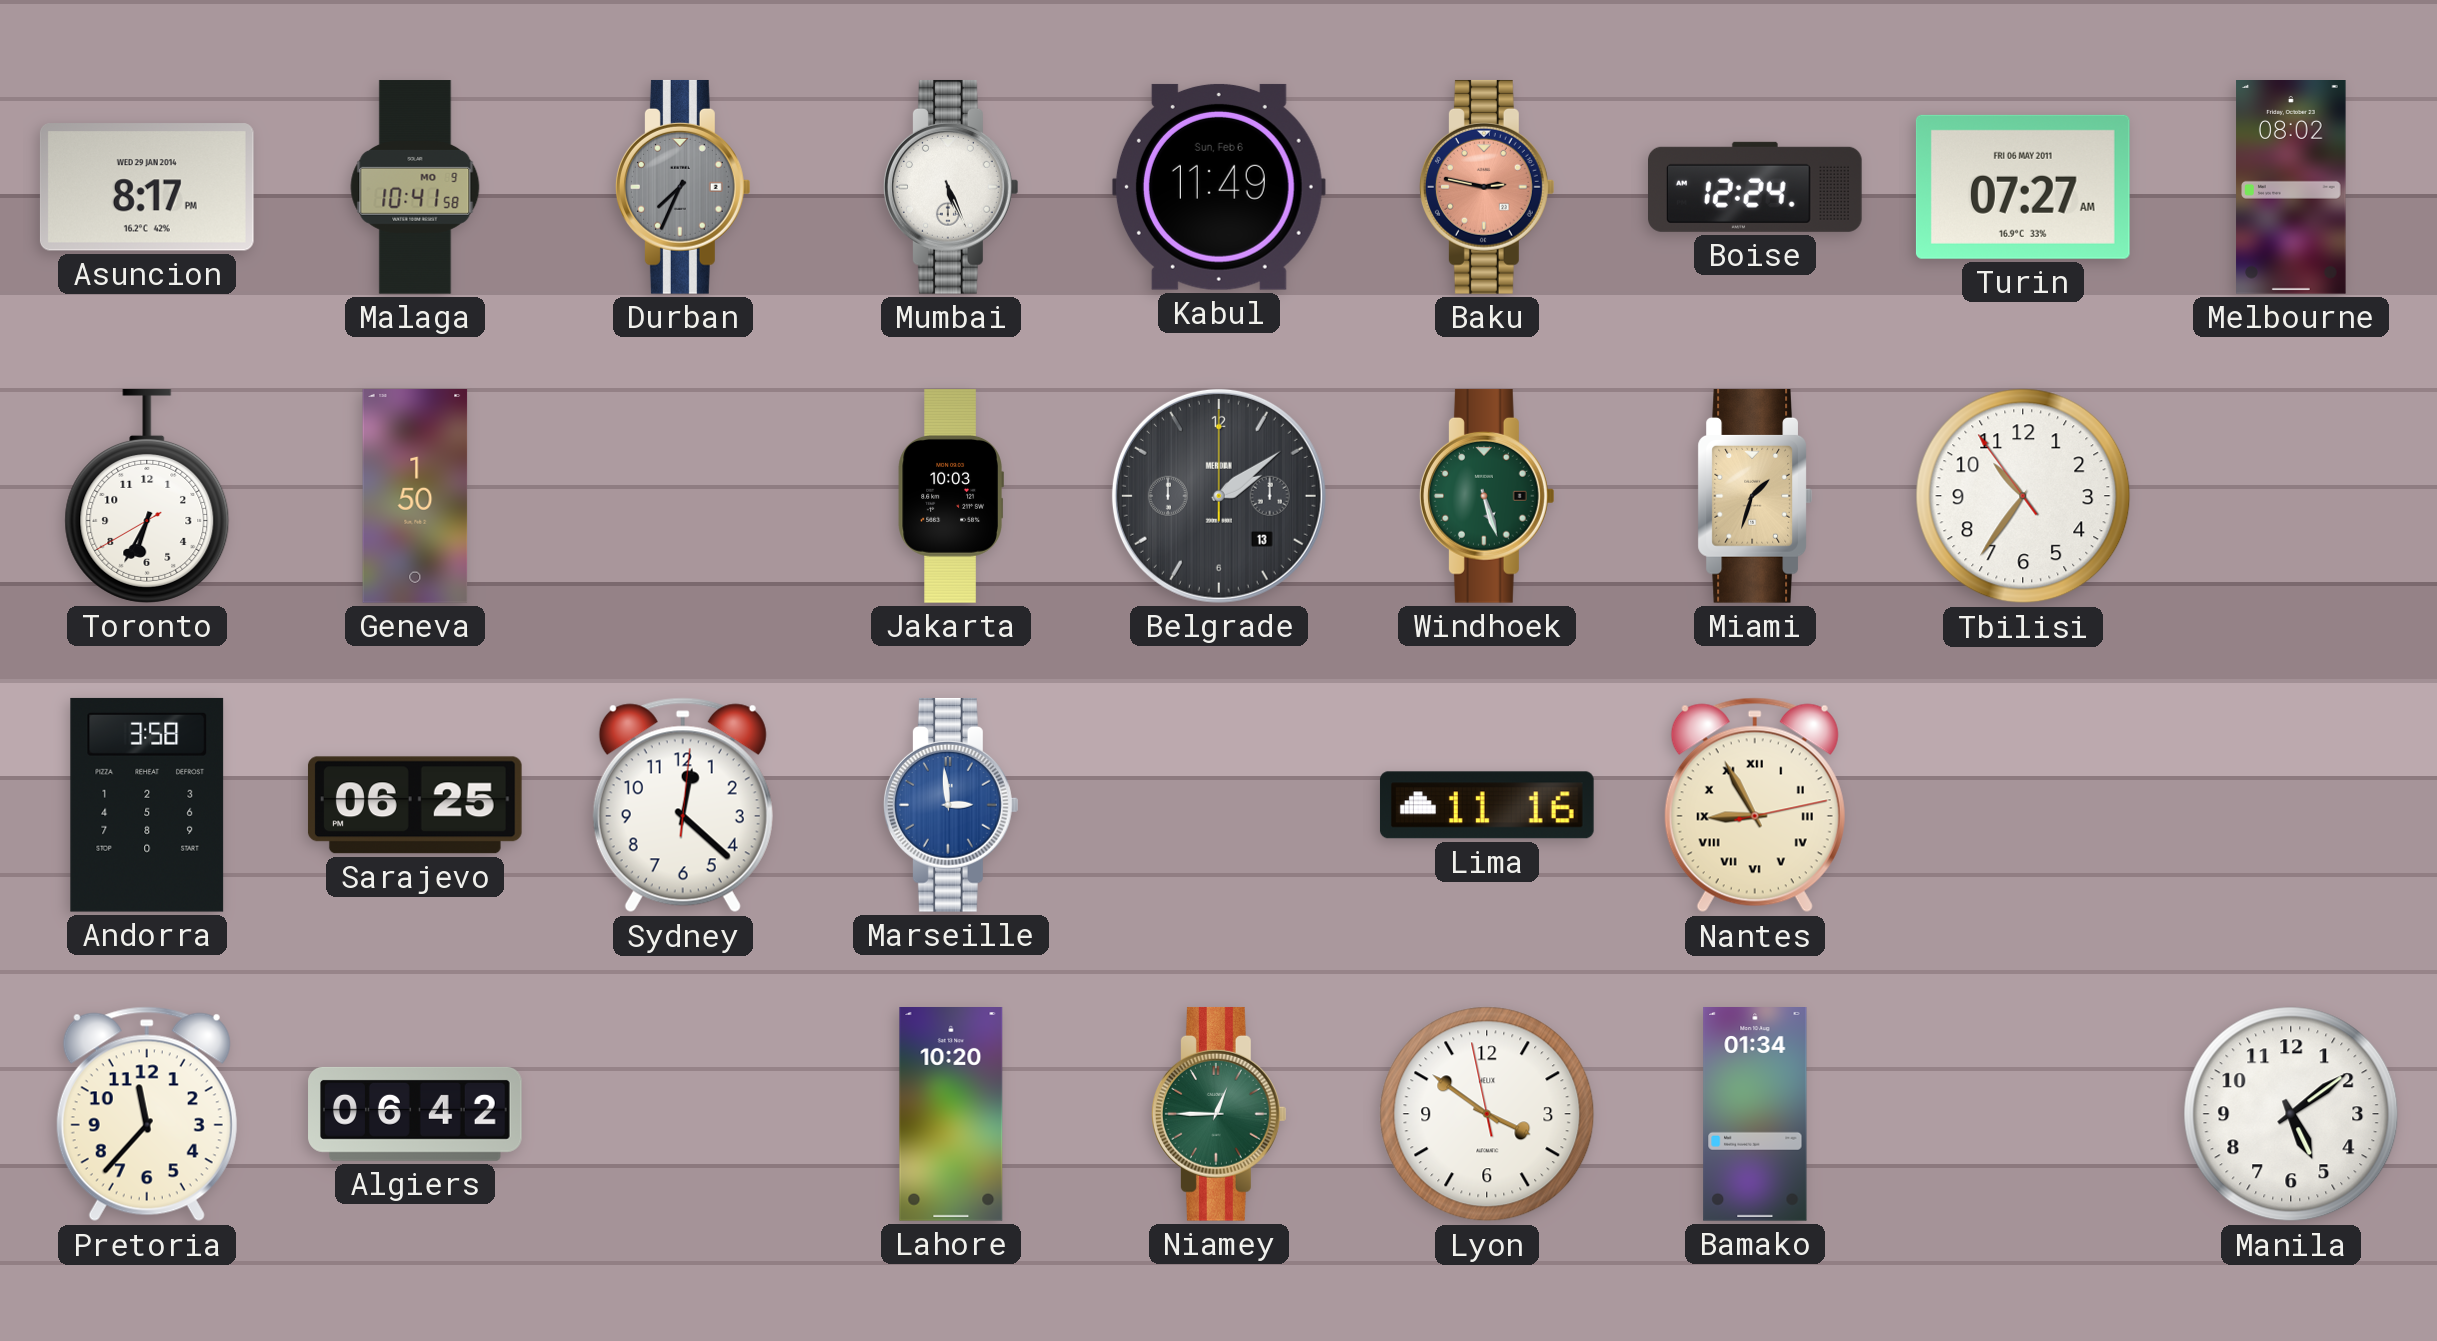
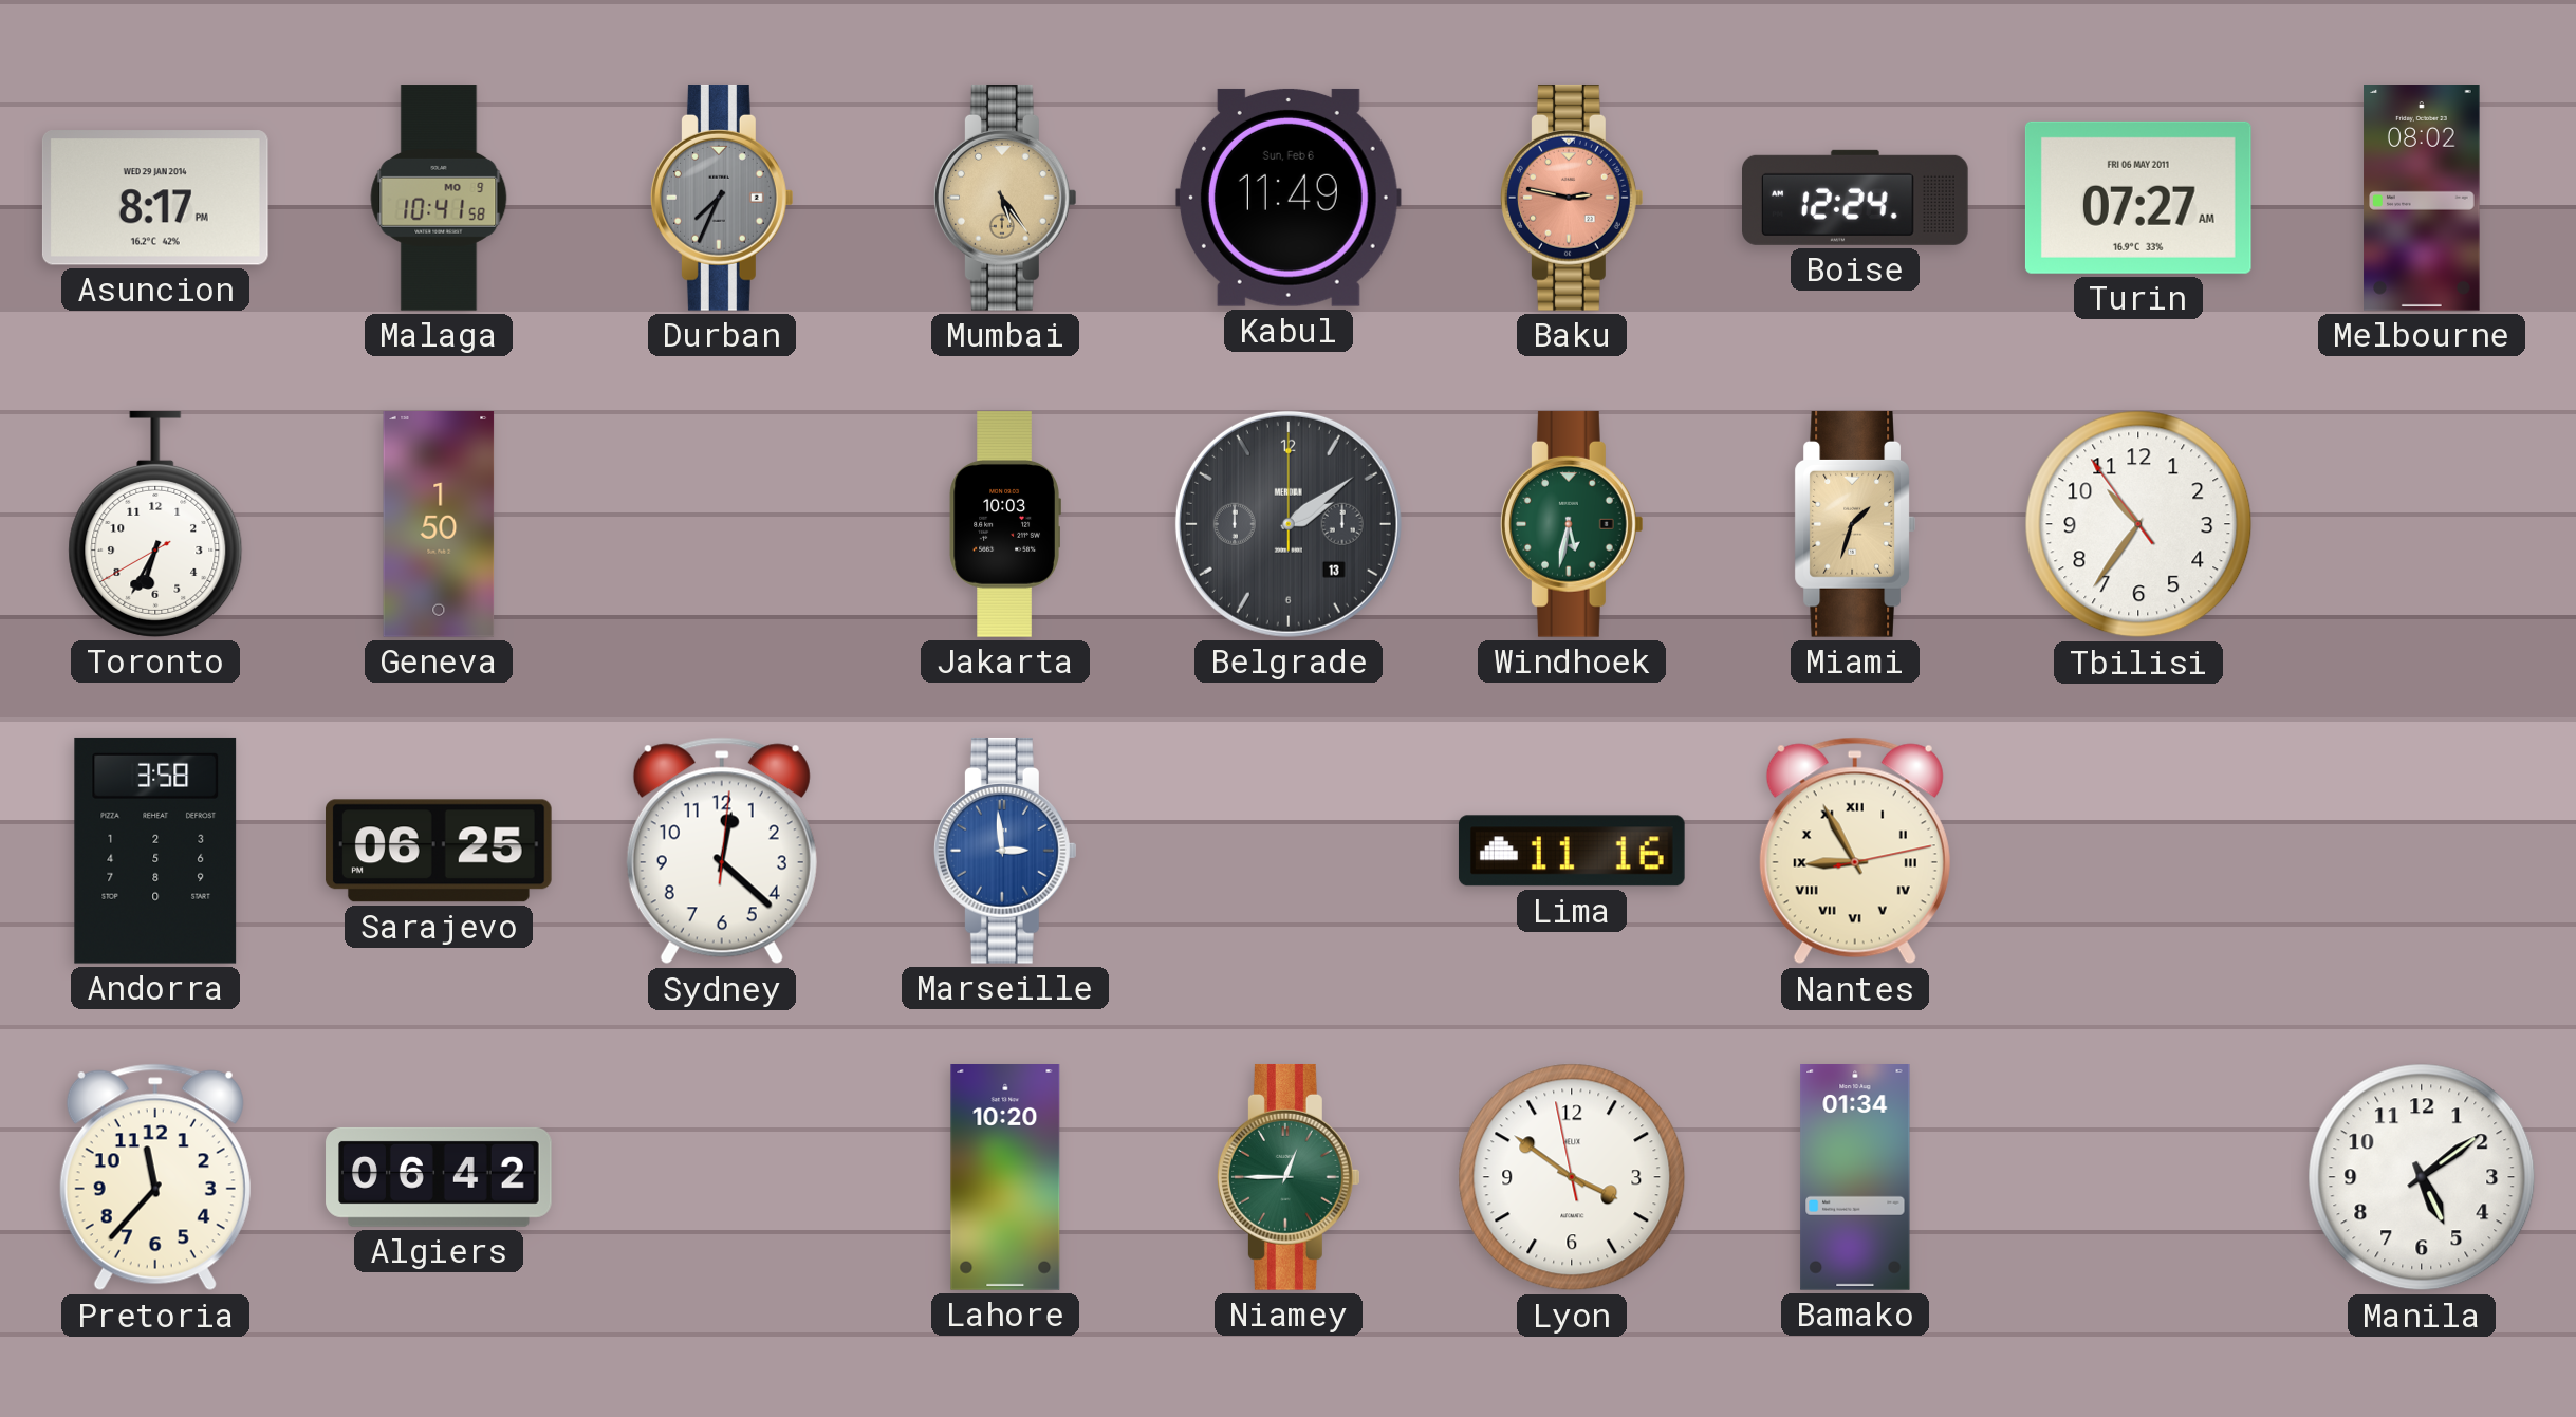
Mumbai: 5:26 -> 5:24 (1005, 198)
Mumbai dial: white -> champagne (1005, 198)
Windhoek: 5:27 -> 5:32 (1572, 524)
